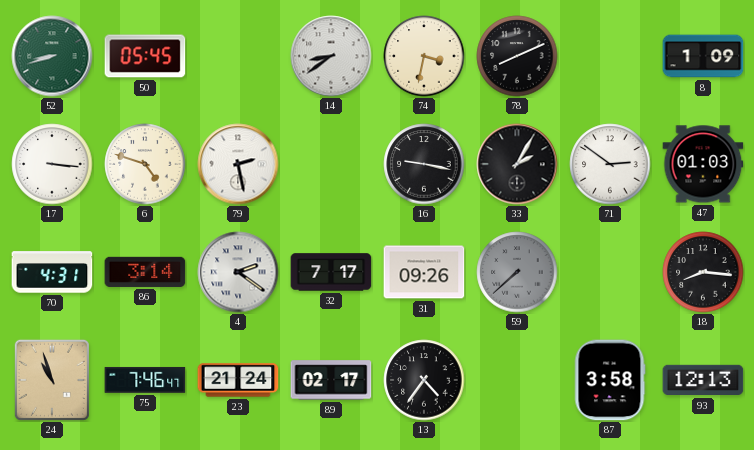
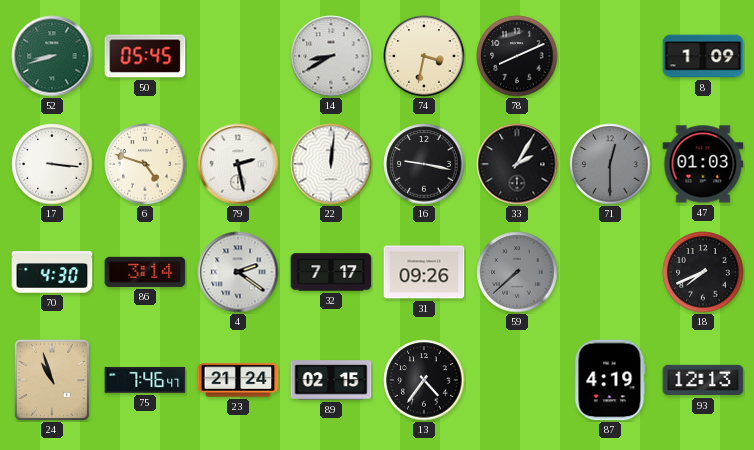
14: 8:39 -> 8:40 (331, 56)
22: none -> 12:01 (331, 164)
71: 2:51 -> 12:30 (610, 164)
71 dial: white -> grey (610, 164)
70: 4:31 -> 4:30 (52, 272)
18: 8:16 -> 7:41 (703, 272)
89: 02:17 -> 02:15 (331, 380)
87: 3:58 -> 4:19 (610, 380)
